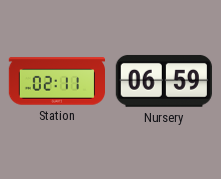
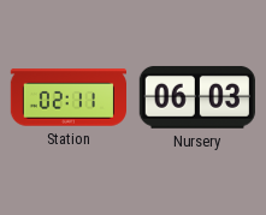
Nursery: 06:59 -> 06:03 (197, 97)
